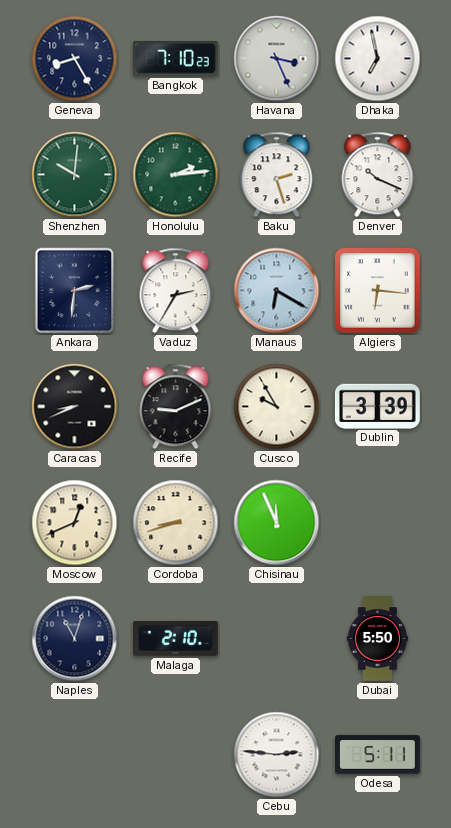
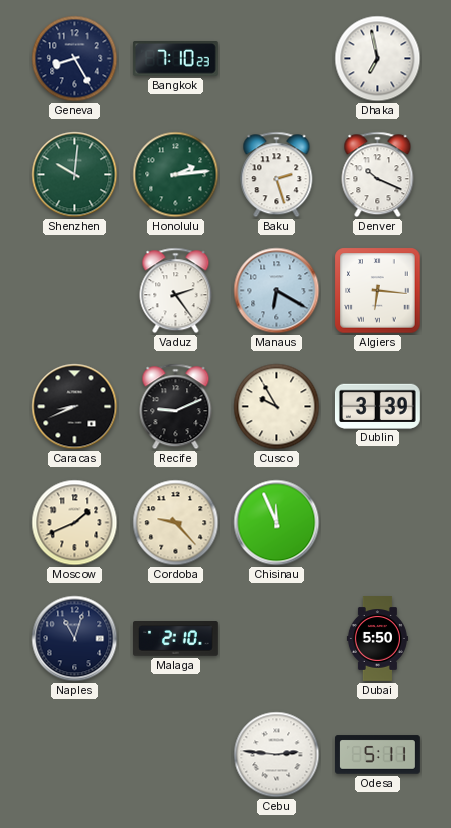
Havana: 3:26 -> none (277, 59)
Ankara: 2:31 -> none (75, 291)
Vaduz: 2:35 -> 2:24 (176, 291)
Moscow: 12:41 -> 1:41 (75, 523)
Cordoba: 8:42 -> 9:23 (176, 523)
